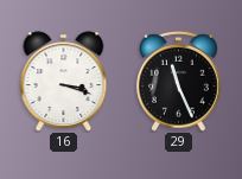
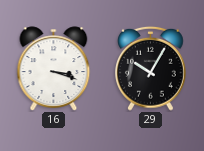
29: 11:26 -> 10:05 (151, 68)
